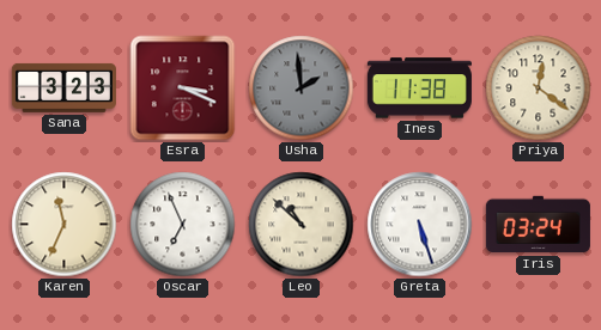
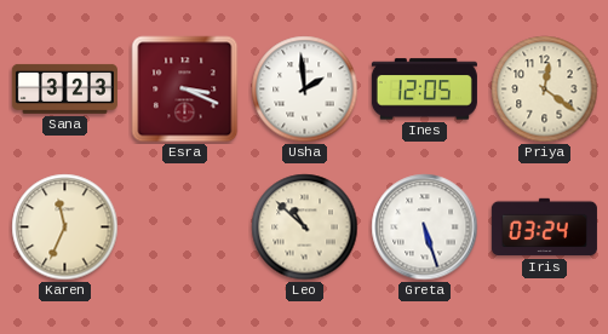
Usha dial: grey -> white (305, 90)
Ines: 11:38 -> 12:05 (424, 90)
Oscar: 6:56 -> none (183, 225)
